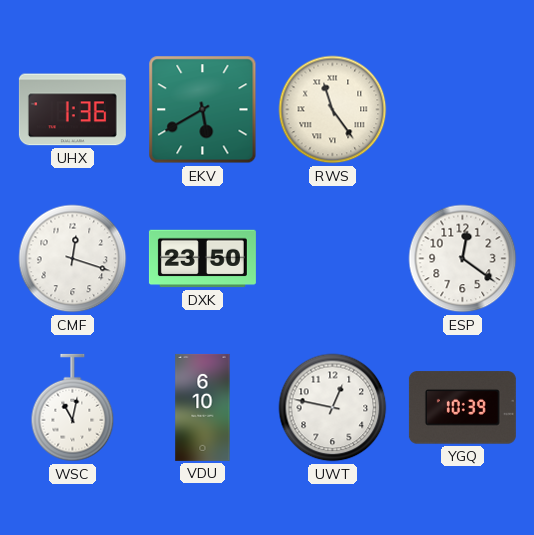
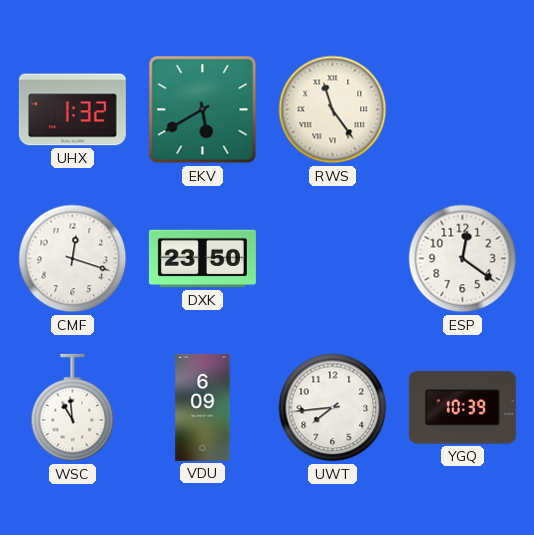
UHX: 1:36 -> 1:32 (72, 110)
WSC: 11:02 -> 10:59 (73, 408)
VDU: 6:10 -> 6:09 (203, 407)
UWT: 12:47 -> 7:44 (333, 408)
